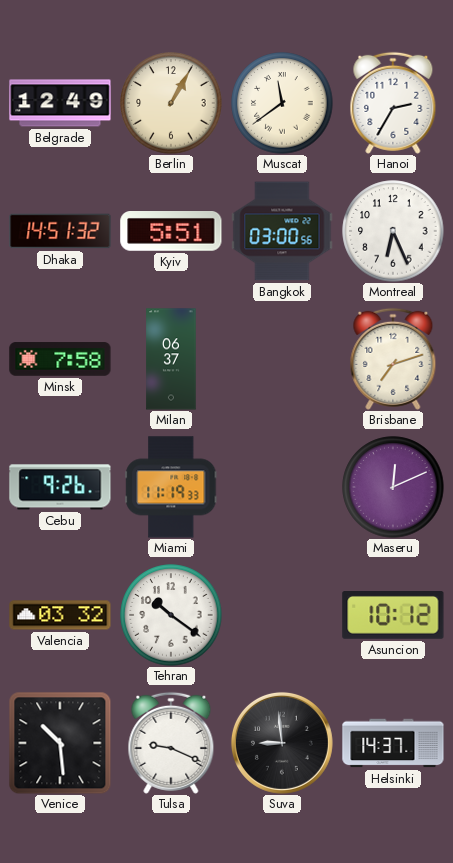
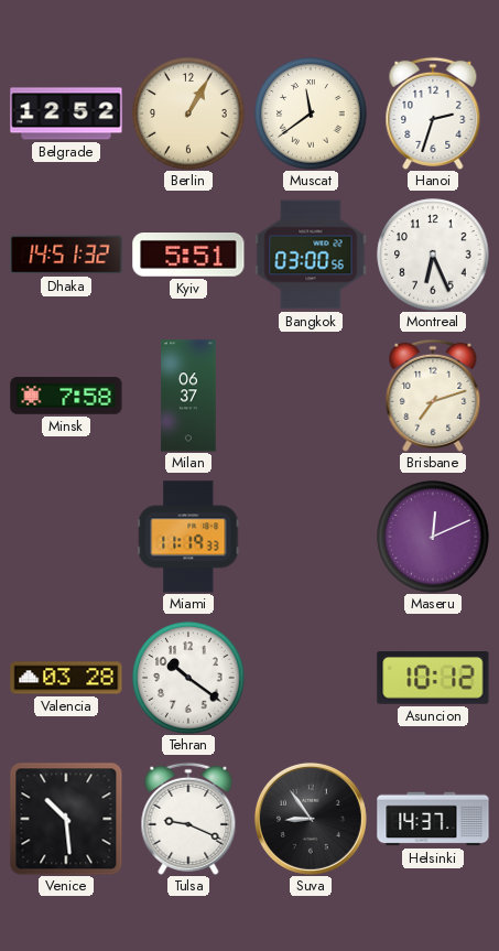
Belgrade: 12:49 -> 12:52 (66, 114)
Hanoi: 2:35 -> 2:33 (433, 114)
Cebu: 9:26 -> none (60, 487)
Valencia: 03:32 -> 03:28 (66, 678)
Suva: 8:59 -> 8:54 (311, 819)
